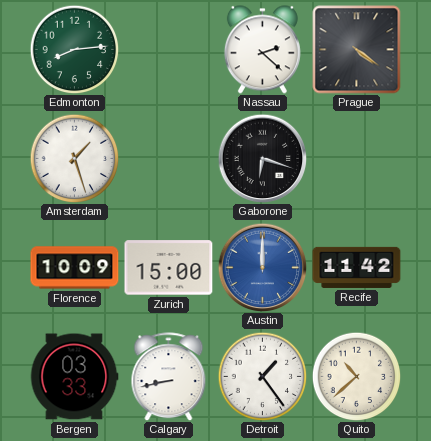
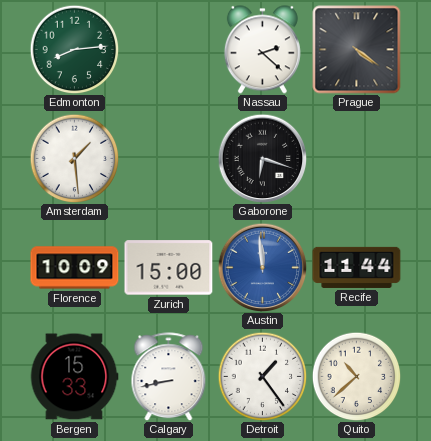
Amsterdam: 1:27 -> 1:29 (74, 158)
Austin: 12:00 -> 11:59 (262, 267)
Recife: 11:42 -> 11:44 (357, 267)
Bergen: 03:33 -> 15:33 (74, 377)
